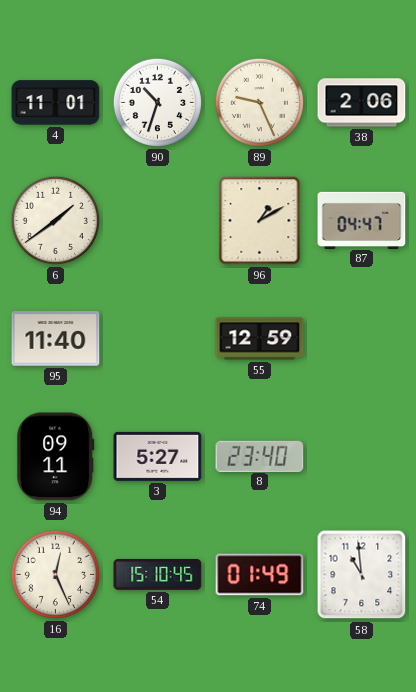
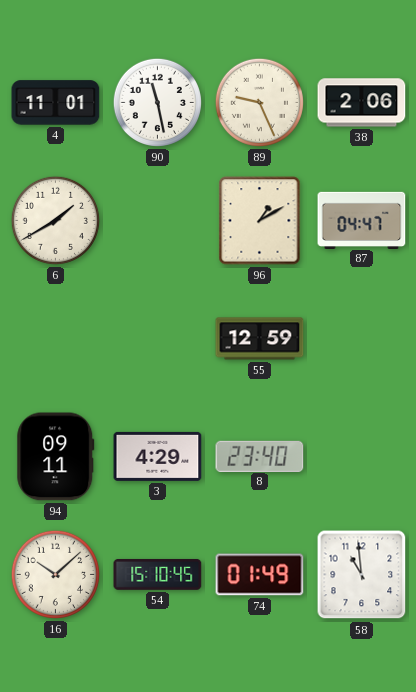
90: 10:33 -> 11:28 (157, 102)
6: 1:39 -> 1:40 (55, 220)
95: 11:40 -> none (56, 339)
3: 5:27 -> 4:29 (158, 456)
16: 12:26 -> 10:08 (55, 574)
